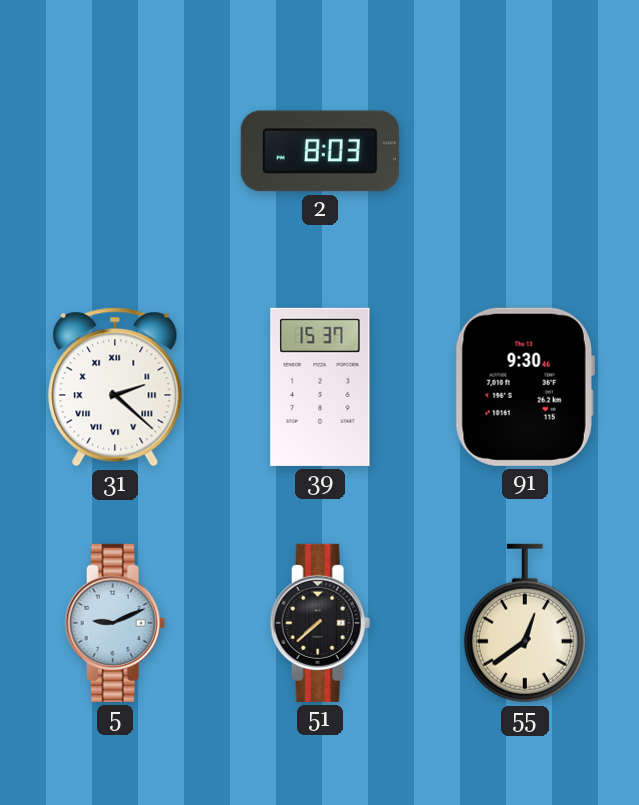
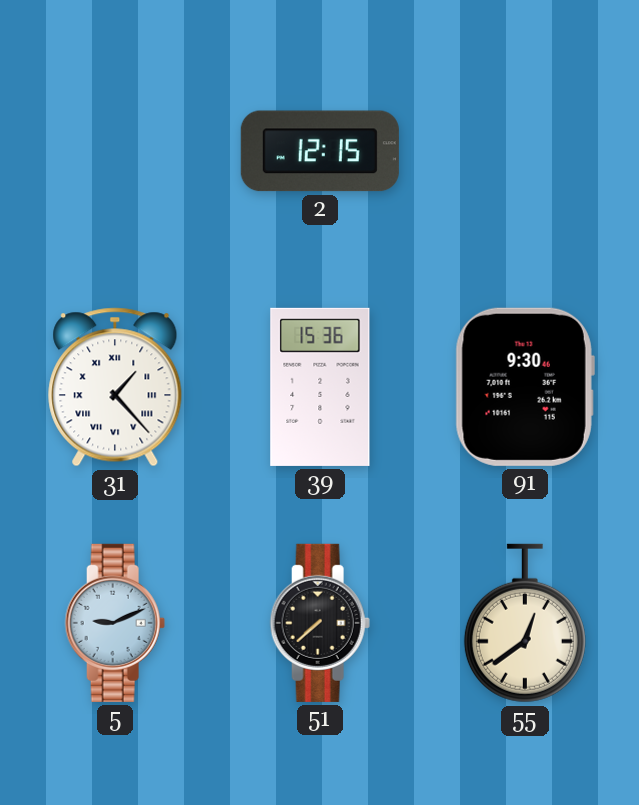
2: 8:03 -> 12:15 (320, 151)
31: 2:22 -> 1:23 (115, 387)
39: 15:37 -> 15:36 (320, 387)
